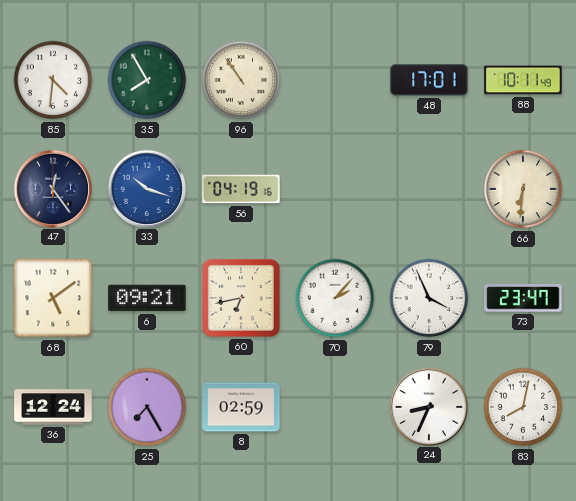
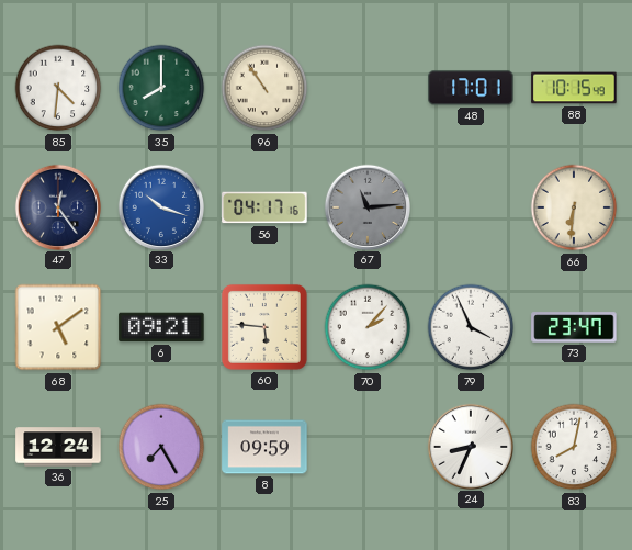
35: 7:55 -> 8:00 (161, 88)
88: 10:11 -> 10:15 (574, 88)
56: 04:19 -> 04:17 (264, 207)
67: none -> 11:14 (366, 206)
60: 6:43 -> 5:46 (264, 327)
8: 02:59 -> 09:59 (264, 447)
